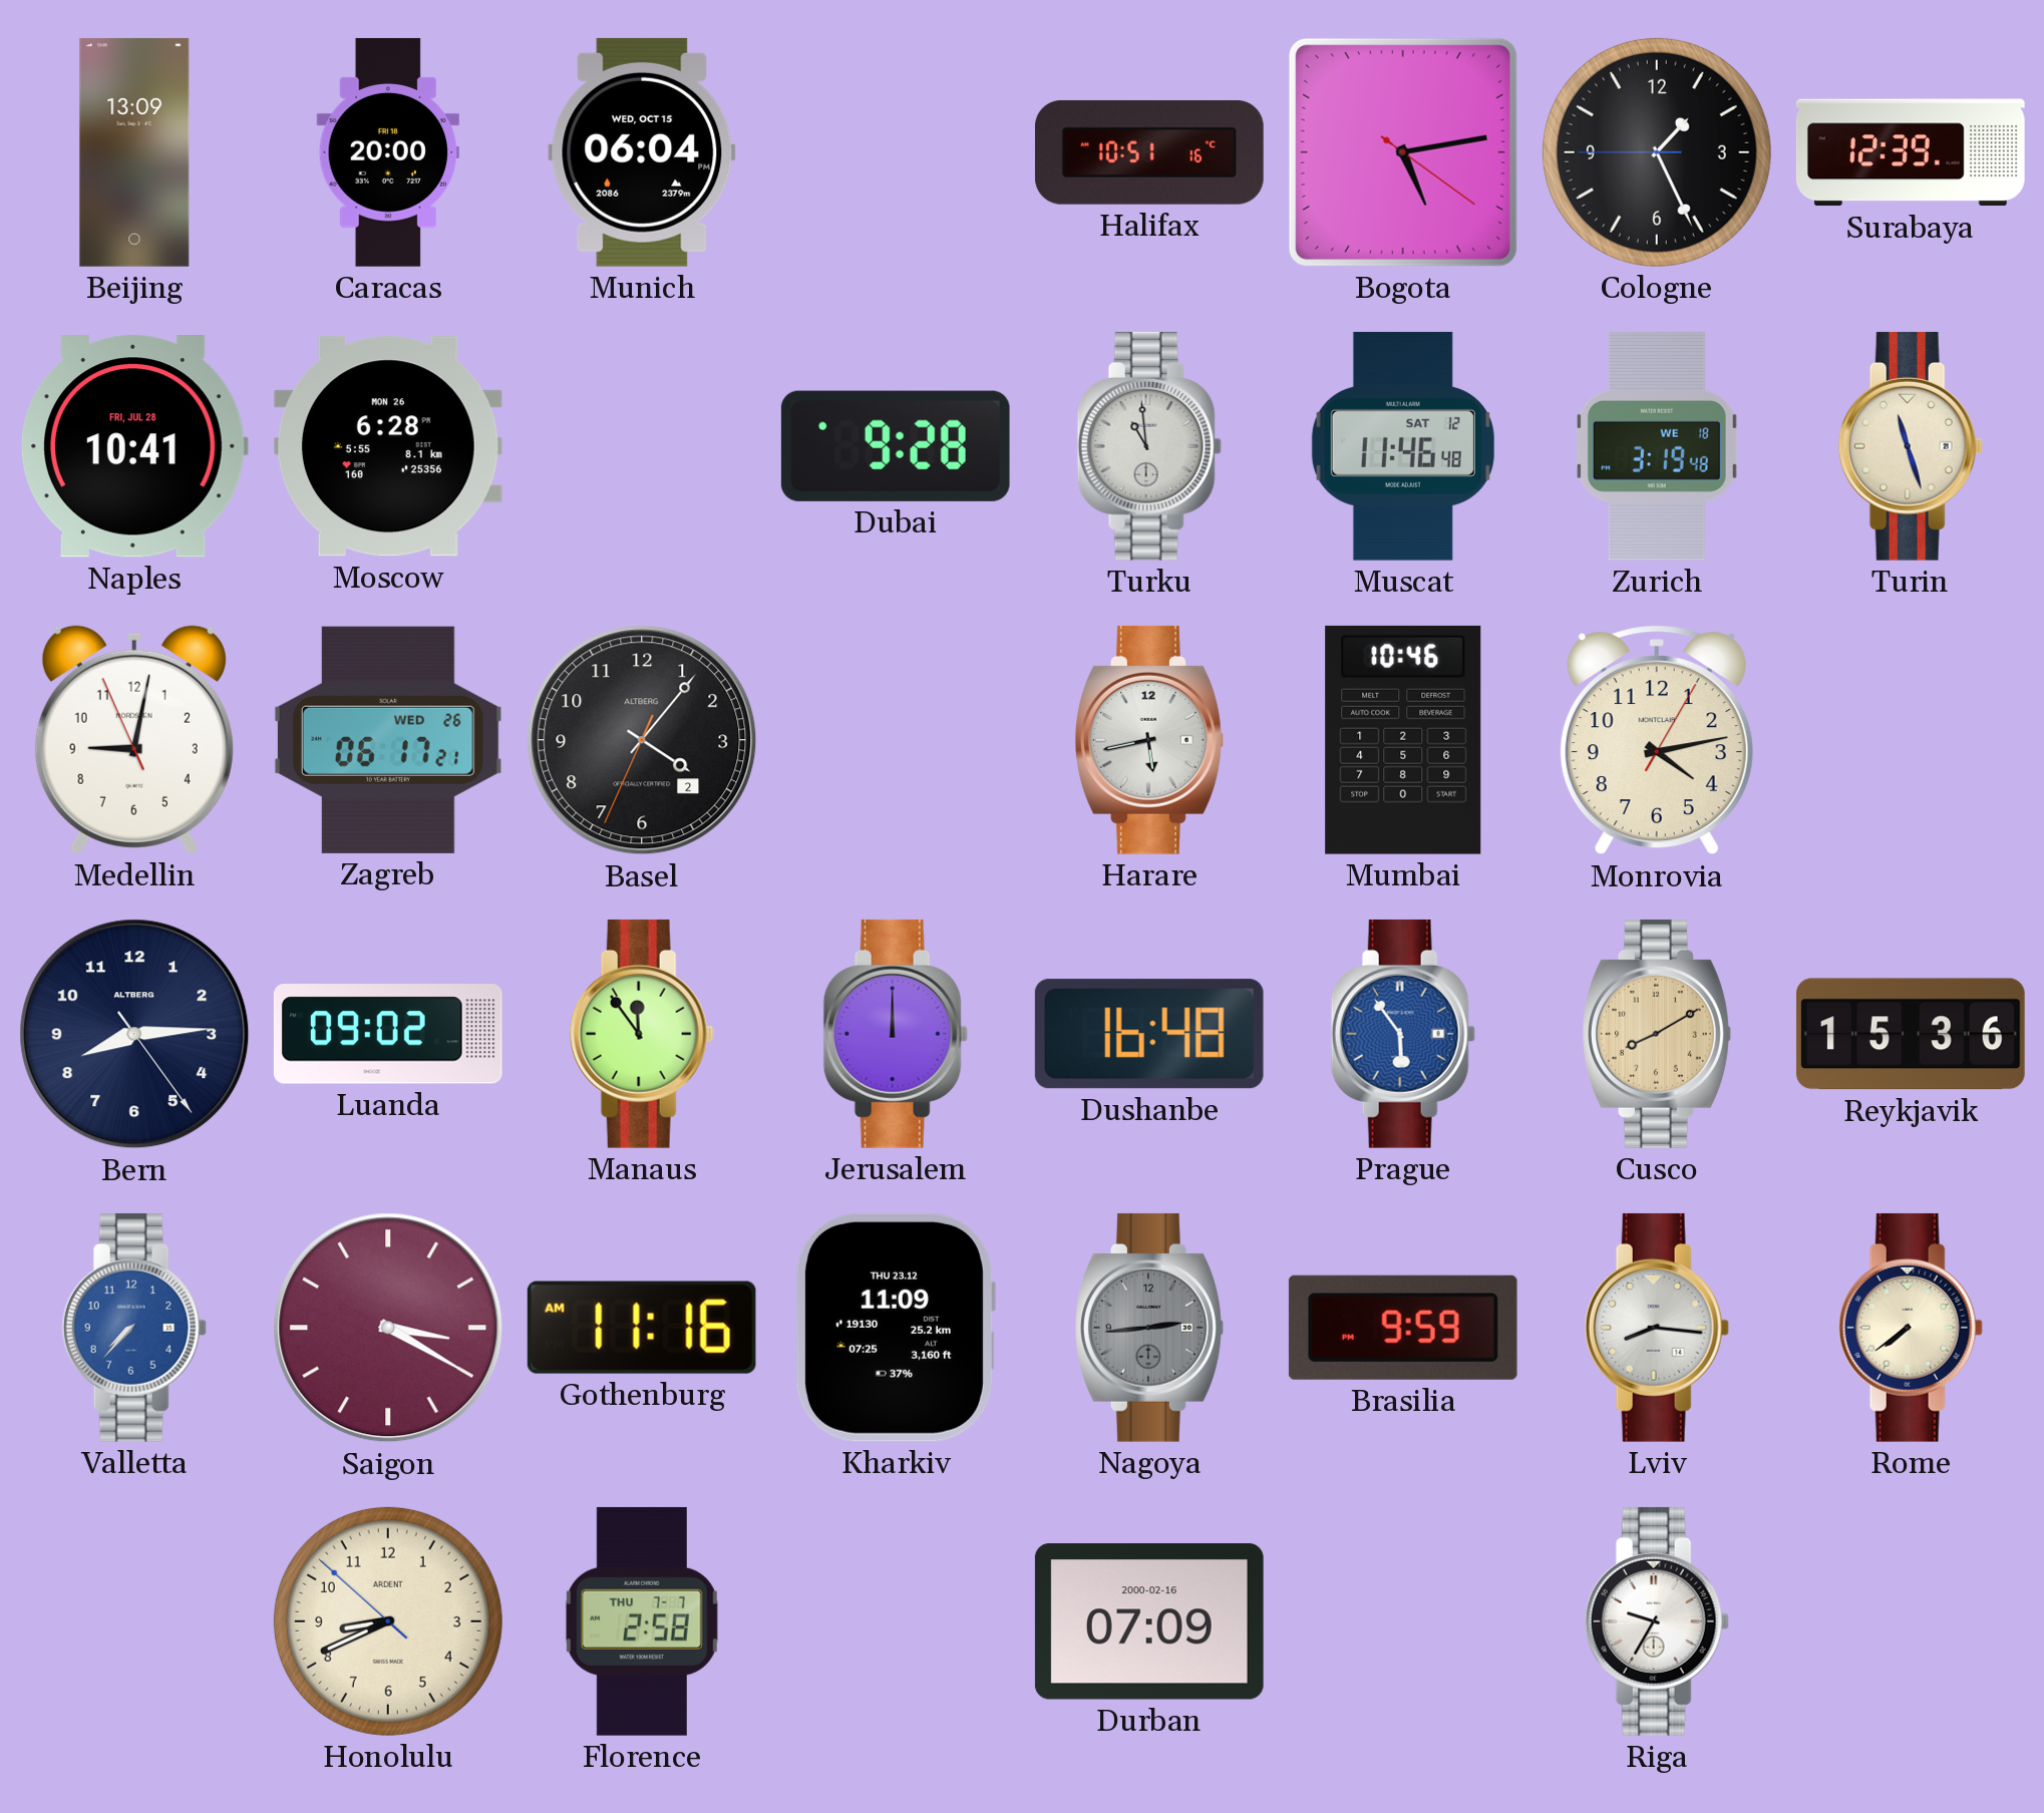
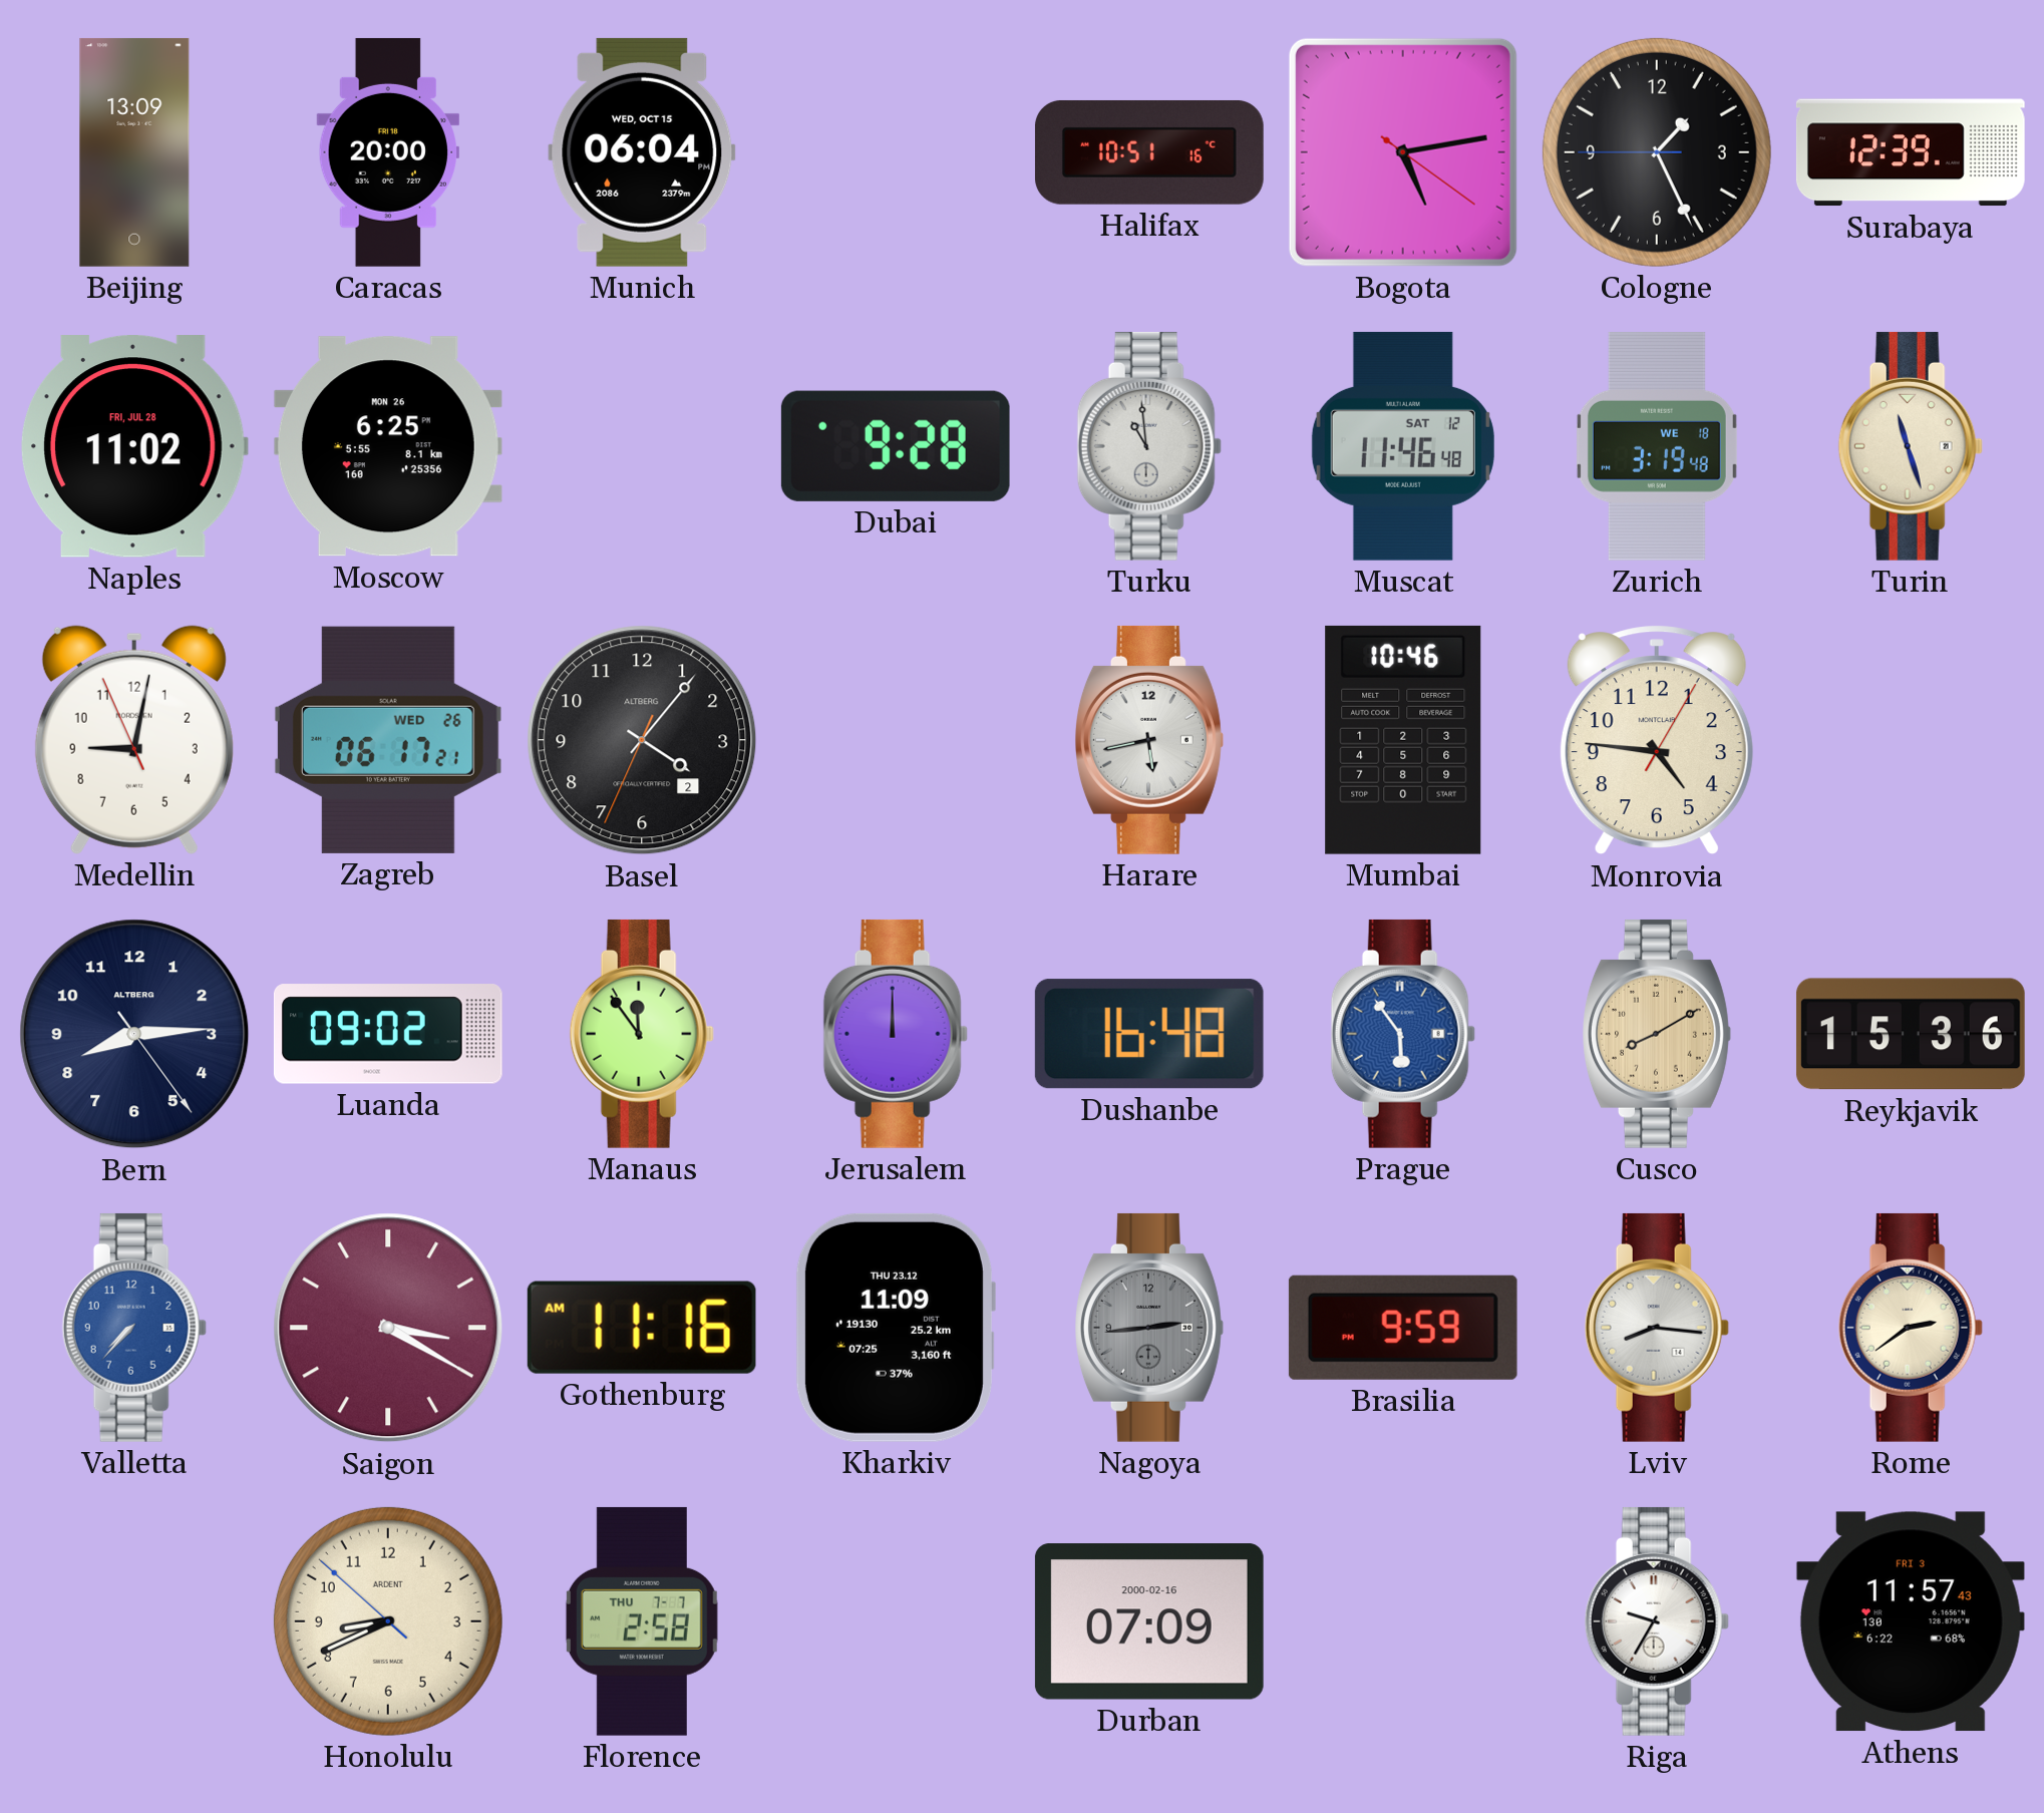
Naples: 10:41 -> 11:02 (134, 447)
Moscow: 6:28 -> 6:25 (388, 446)
Monrovia: 4:13 -> 4:46 (1657, 740)
Rome: 7:39 -> 2:39 (1911, 1328)
Athens: none -> 11:57 (1911, 1621)
